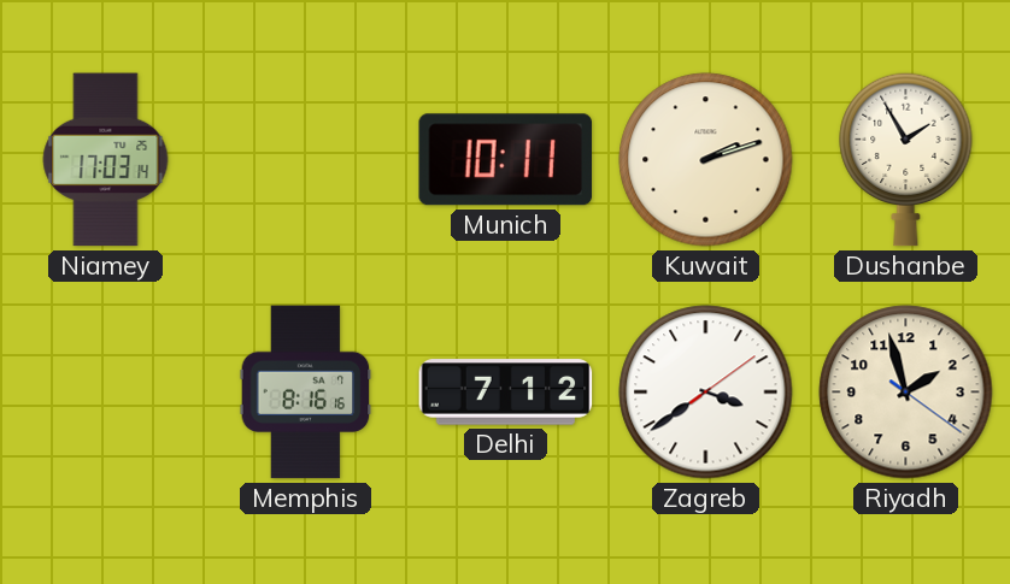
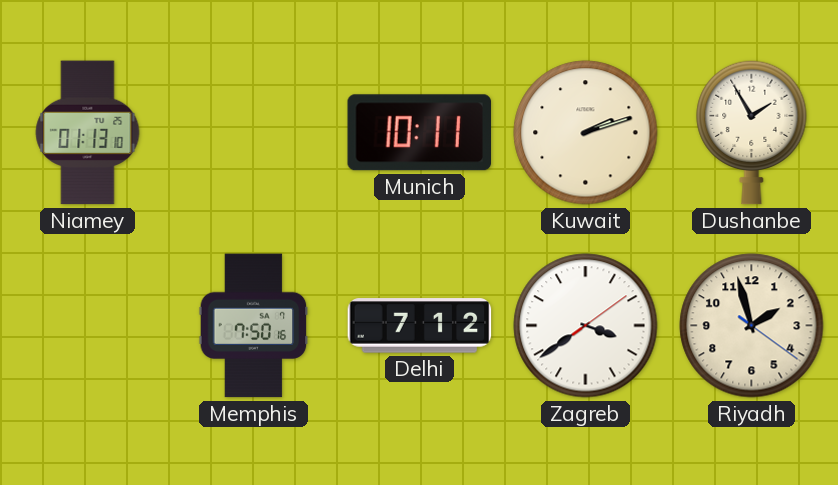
Niamey: 17:03 -> 01:13 (88, 133)
Memphis: 8:16 -> 7:50 (254, 326)
